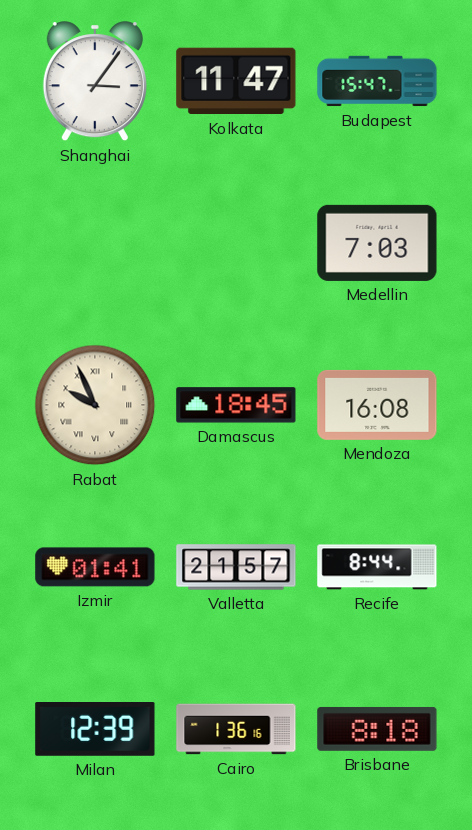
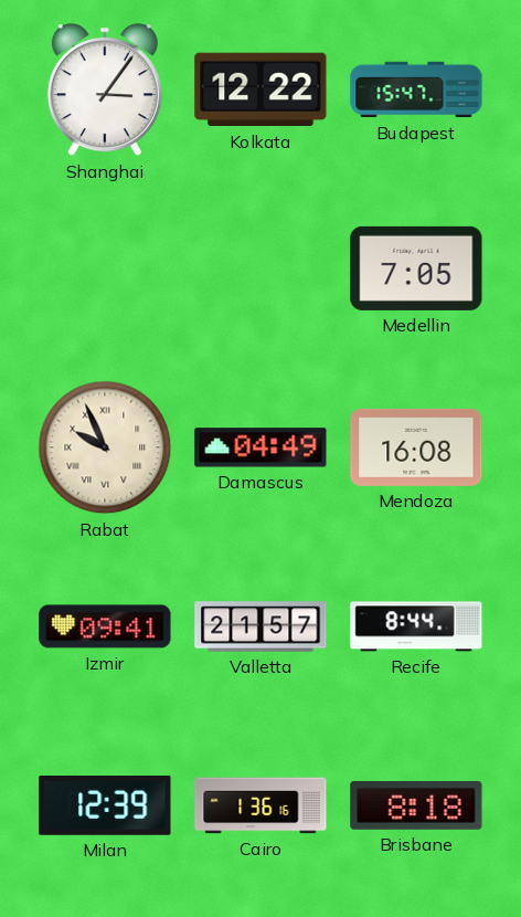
Kolkata: 11:47 -> 12:22 (260, 89)
Medellin: 7:03 -> 7:05 (416, 268)
Damascus: 18:45 -> 04:49 (260, 447)
Izmir: 01:41 -> 09:41 (105, 626)
